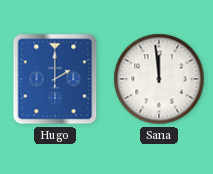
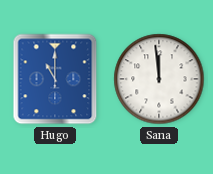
Hugo: 2:00 -> 11:00 (55, 79)
